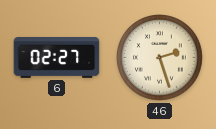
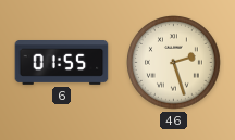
6: 02:27 -> 01:55 (62, 63)
